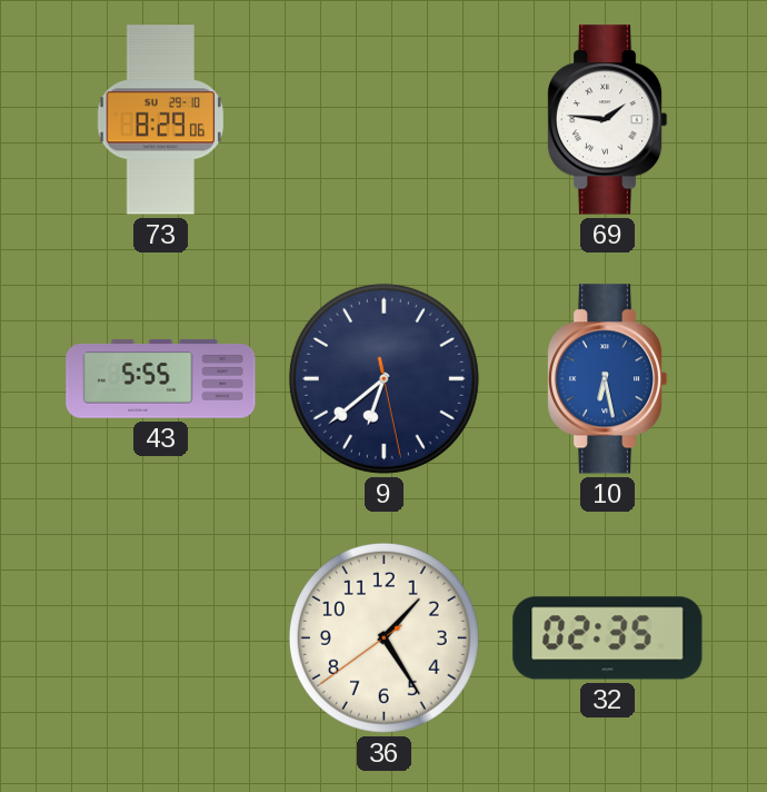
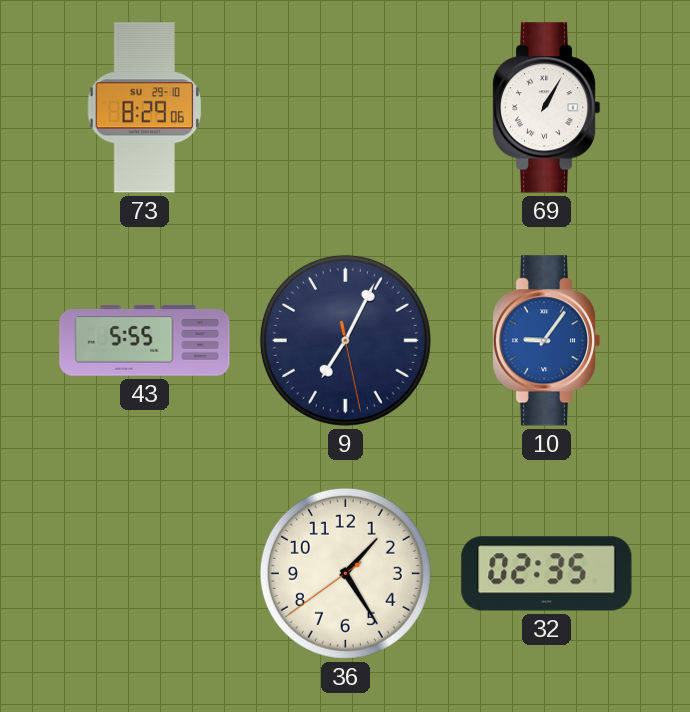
69: 1:46 -> 1:05 (546, 108)
9: 6:38 -> 7:04 (345, 340)
10: 6:28 -> 9:06 (546, 341)
